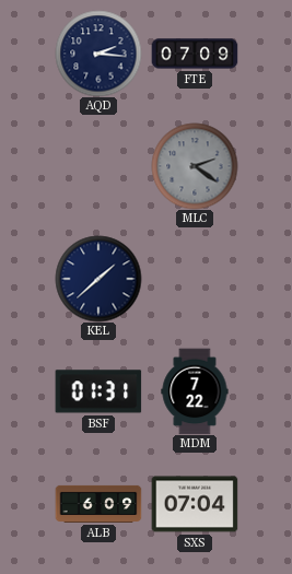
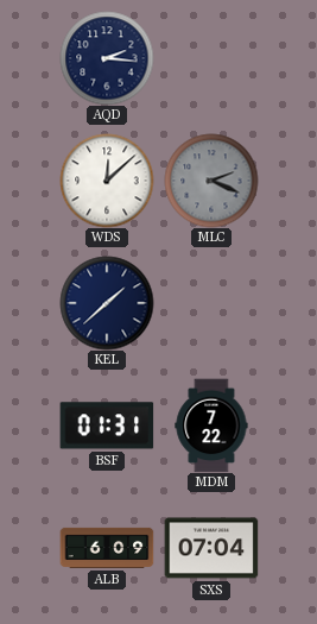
FTE: 07:09 -> none (195, 54)
WDS: none -> 12:08 (107, 181)
MLC: 2:21 -> 2:19 (211, 181)
